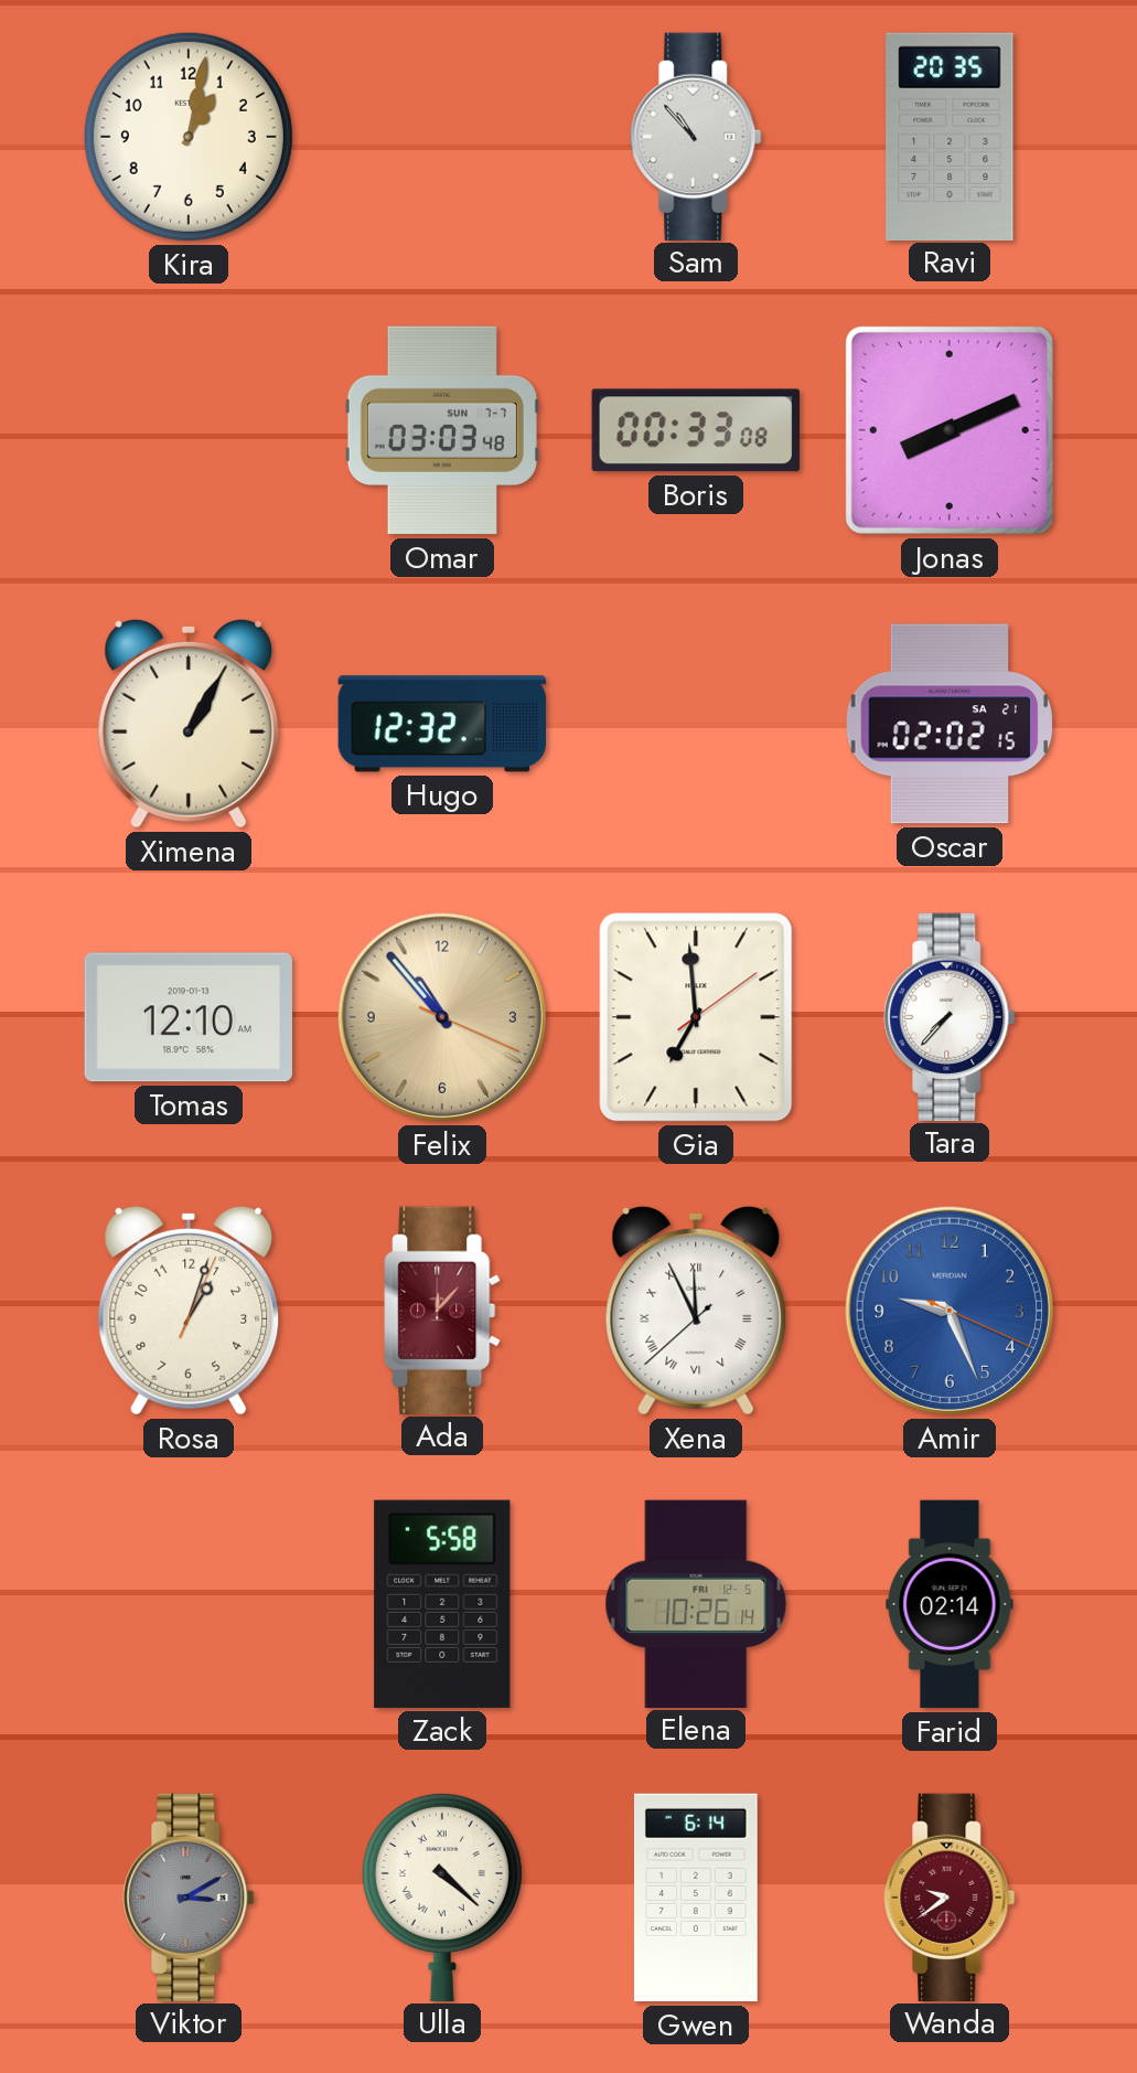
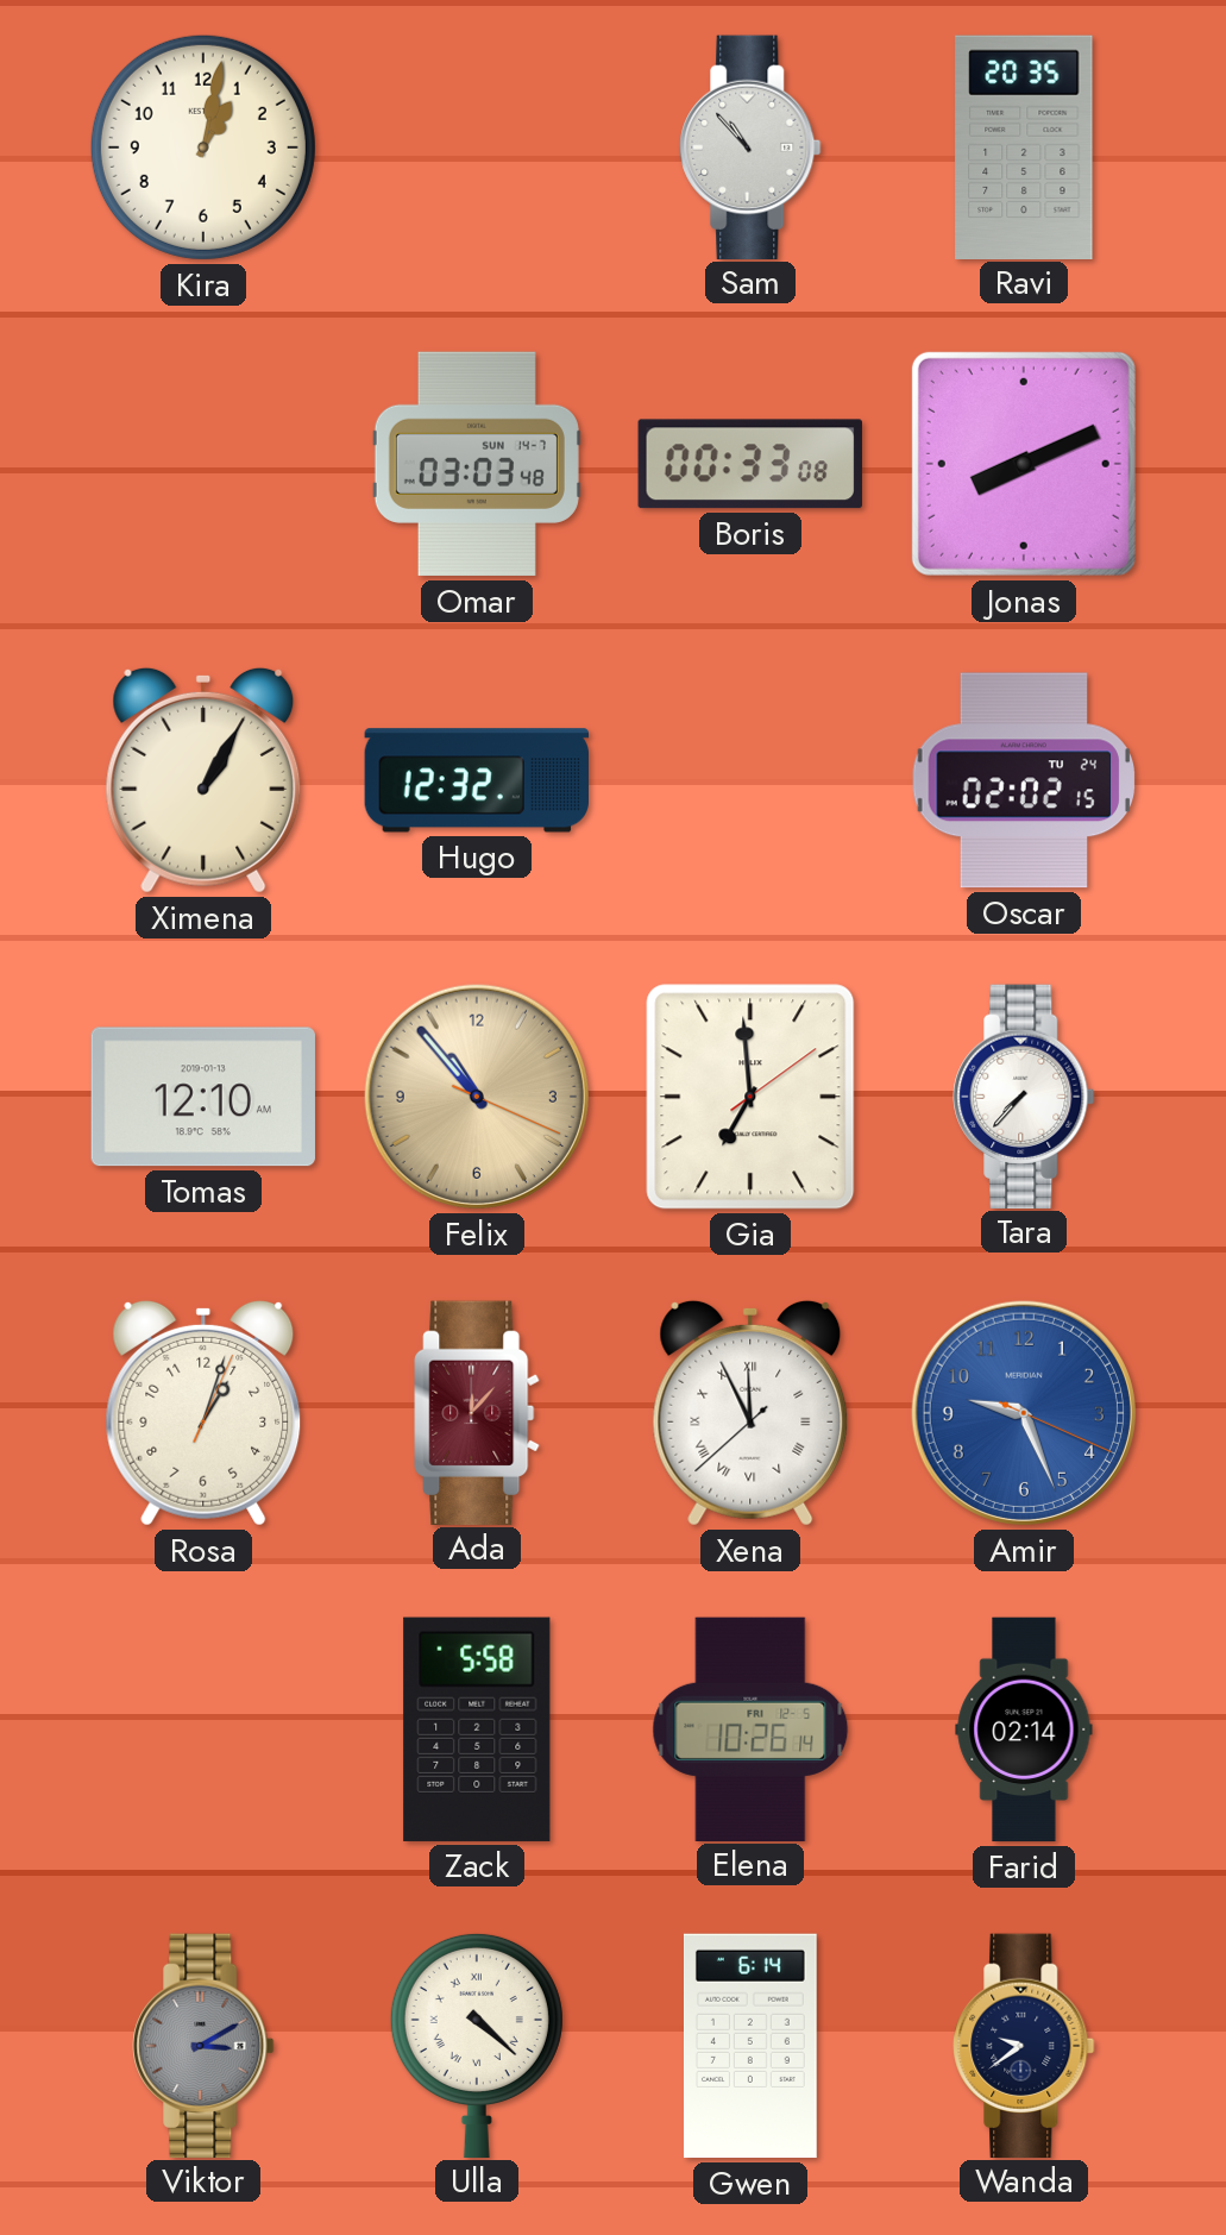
Omar date: SUN 7-7 -> SUN 14-7 (477, 464)
Oscar date: SA 21 -> TU 24 (1023, 780)
Wanda dial: burgundy -> navy (1024, 2045)
